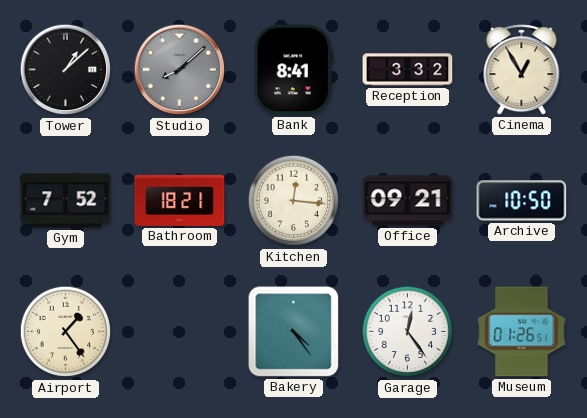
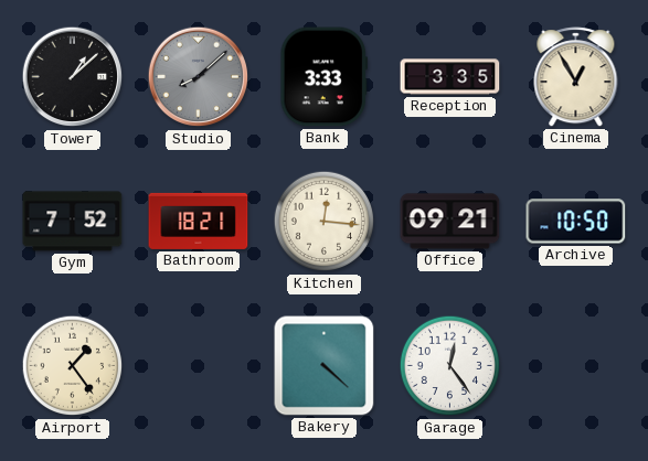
Bank: 8:41 -> 3:33 (323, 77)
Reception: 3:32 -> 3:35 (450, 77)
Bakery: 4:24 -> 4:22 (325, 366)
Museum: 01:26 -> none (522, 332)
